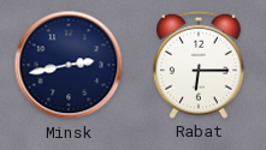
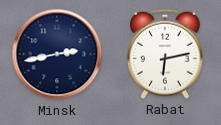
Rabat: 6:15 -> 6:13 (166, 54)
